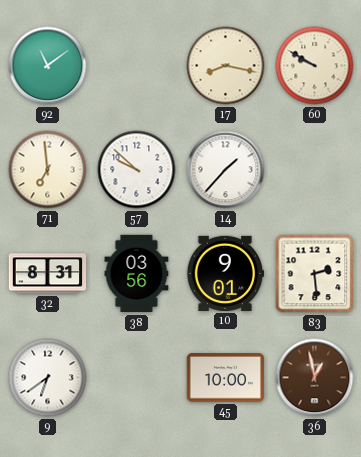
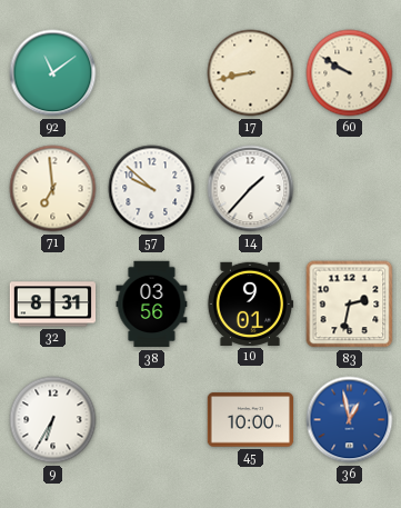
17: 8:17 -> 8:43 (251, 73)
83: 2:29 -> 2:32 (350, 305)
9: 6:39 -> 6:35 (53, 420)
36 dial: brown -> blue (350, 420)
